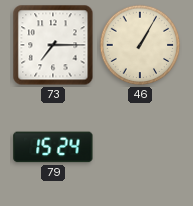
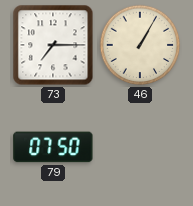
79: 15:24 -> 07:50 (53, 147)
